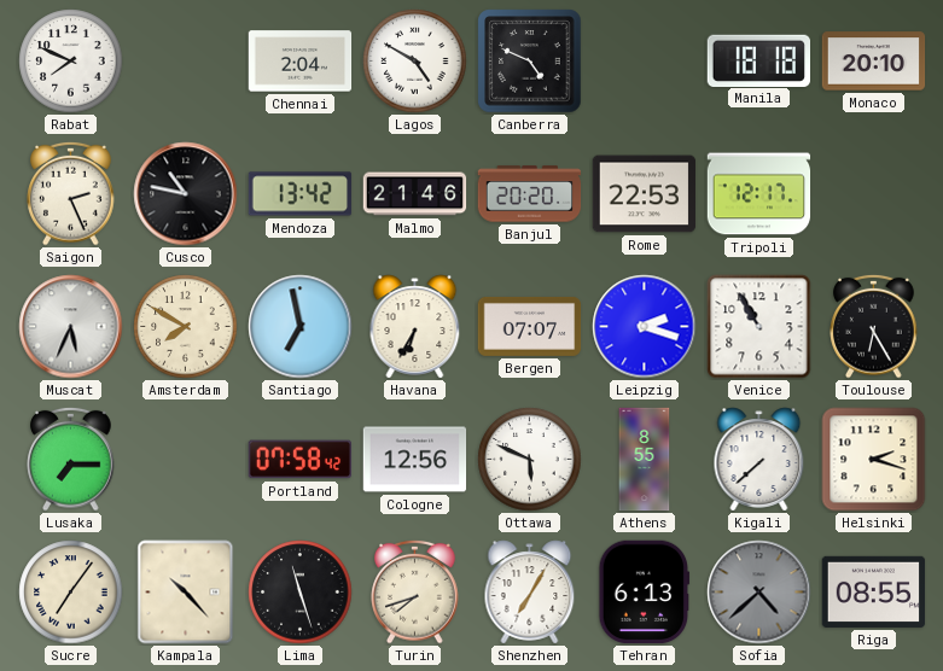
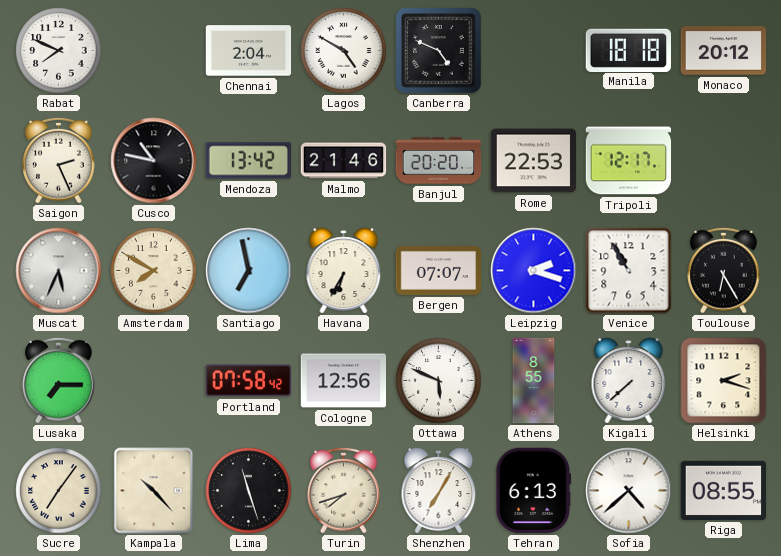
Monaco: 20:10 -> 20:12 (724, 51)
Sofia dial: grey -> white (629, 491)
